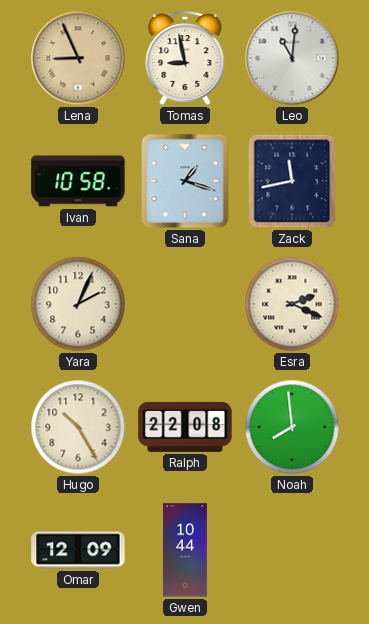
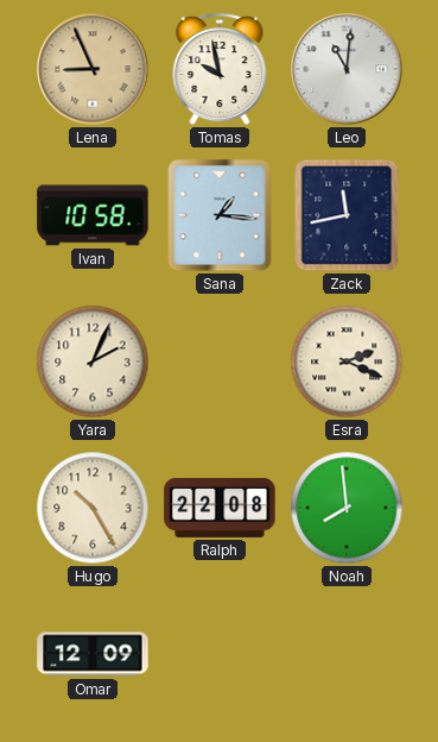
Tomas: 8:58 -> 9:58 (220, 70)
Sana: 1:18 -> 1:16 (220, 215)
Gwen: 10:44 -> none (185, 550)
